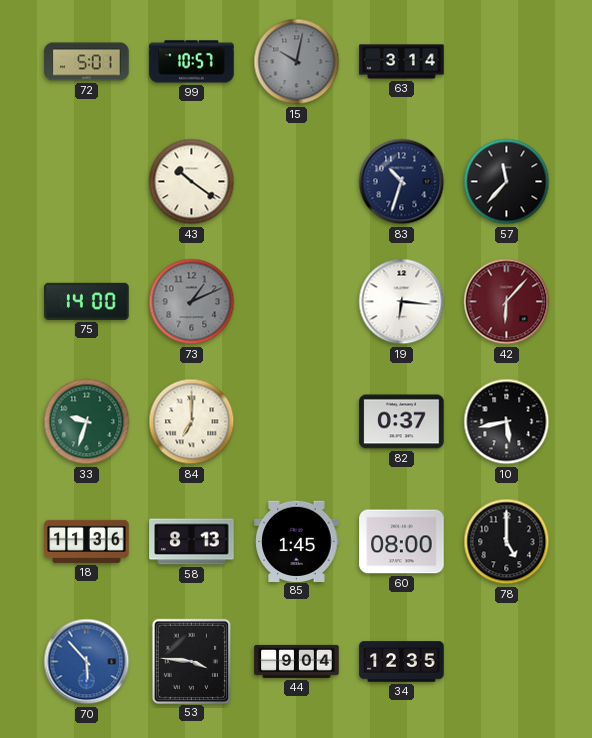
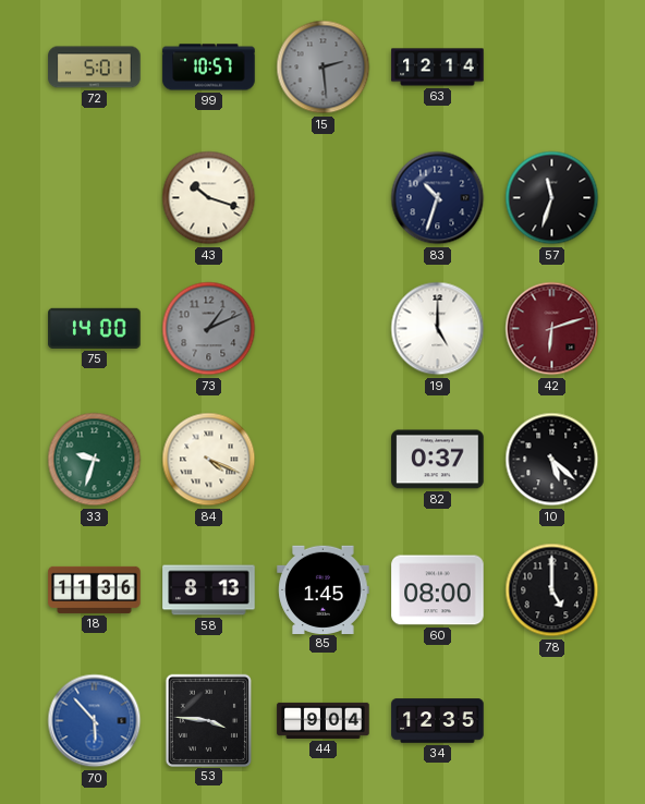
15: 10:02 -> 2:29 (324, 68)
63: 3:14 -> 12:14 (438, 68)
43: 10:21 -> 10:18 (209, 198)
57: 11:37 -> 11:33 (552, 198)
19: 6:16 -> 5:00 (438, 329)
42: 6:07 -> 6:12 (552, 329)
84: 7:00 -> 4:19 (209, 460)
10: 5:43 -> 5:22 (552, 460)
